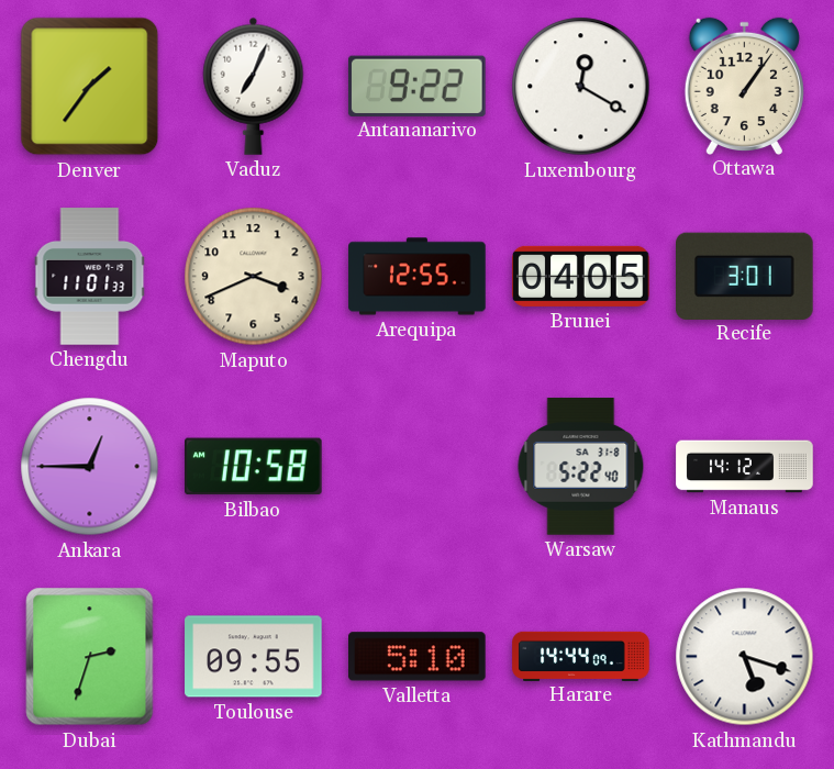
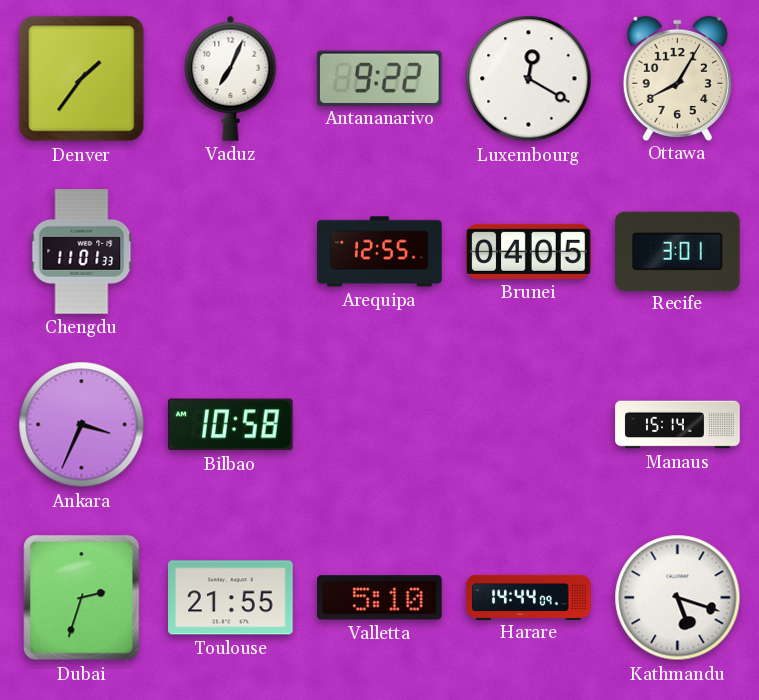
Ottawa: 1:06 -> 8:05 (677, 78)
Maputo: 3:41 -> none (254, 277)
Ankara: 12:45 -> 3:34 (82, 425)
Warsaw: 5:22 -> none (581, 467)
Manaus: 14:12 -> 15:14 (678, 425)
Toulouse: 09:55 -> 21:55 (231, 598)
